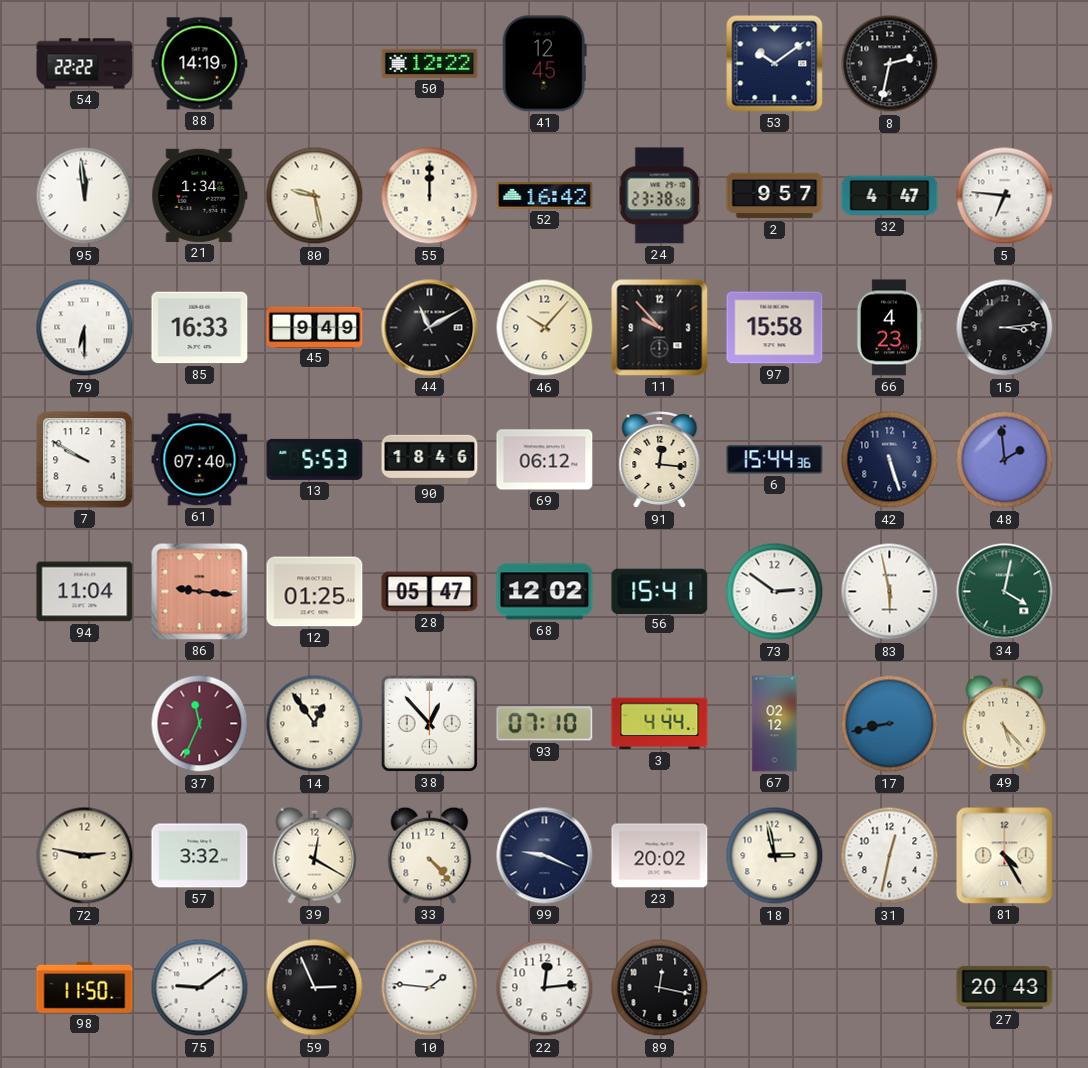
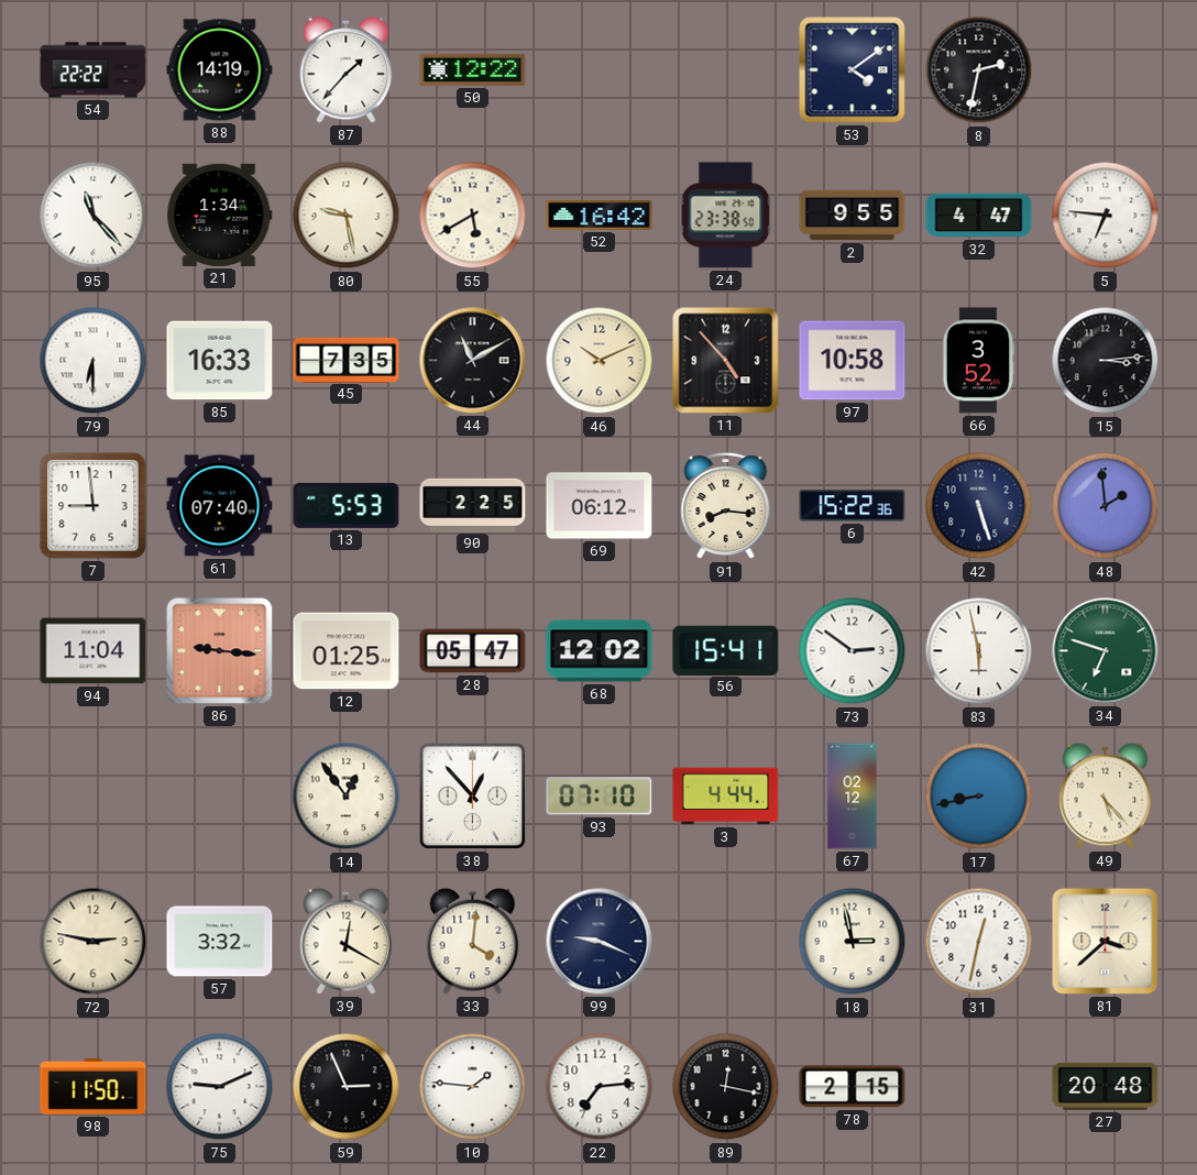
87: none -> 1:37 (347, 69)
41: 12:45 -> none (544, 64)
53: 10:09 -> 4:09 (853, 70)
95: 11:59 -> 11:23 (94, 216)
55: 12:00 -> 5:40 (473, 216)
2: 9:57 -> 9:55 (853, 216)
45: 9:49 -> 7:35 (347, 360)
46: 10:07 -> 10:11 (600, 361)
11: 9:53 -> 4:53 (726, 361)
97: 15:58 -> 10:58 (853, 361)
66: 4:23 -> 3:52 (978, 361)
7: 9:50 -> 8:59 (94, 506)
90: 18:46 -> 2:25 (473, 505)
91: 12:16 -> 8:16 (726, 506)
6: 15:44 -> 15:22 (853, 506)
34: 4:02 -> 6:48 (1106, 651)
37: 11:34 -> none (200, 724)
33: 4:23 -> 4:01 (473, 941)
23: 20:02 -> none (660, 856)
81: 4:25 -> 3:38 (1106, 942)
75: 9:09 -> 9:11 (220, 1087)
22: 12:14 -> 7:14 (600, 1087)
78: none -> 2:15 (853, 1087)
27: 20:43 -> 20:48 (1106, 1086)
